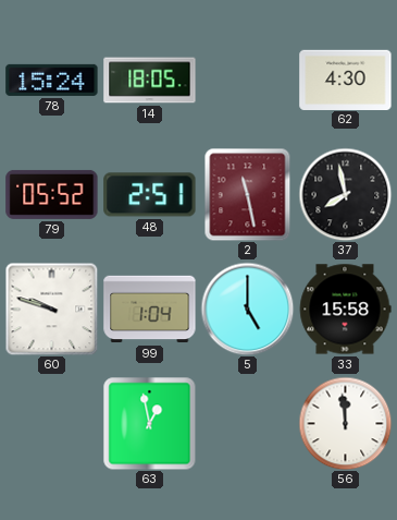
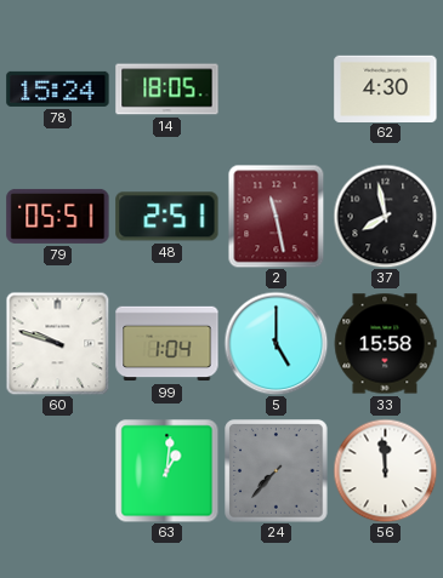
79: 05:52 -> 05:51 (58, 216)
63: 12:58 -> 1:01 (166, 470)
24: none -> 7:37 (277, 471)
